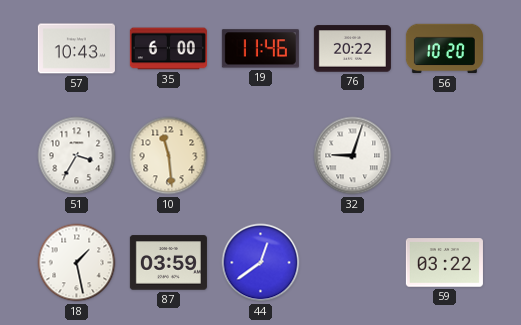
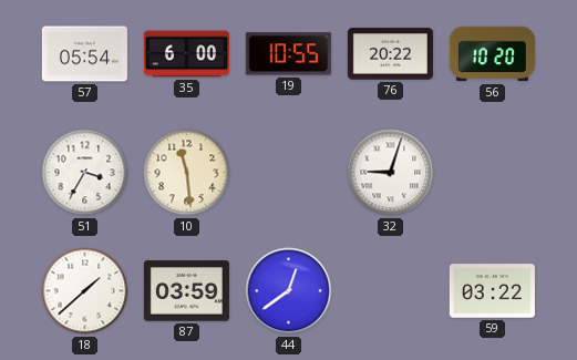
57: 10:43 -> 05:54 (84, 54)
19: 11:46 -> 10:55 (288, 54)
18: 1:28 -> 1:38 (85, 291)
